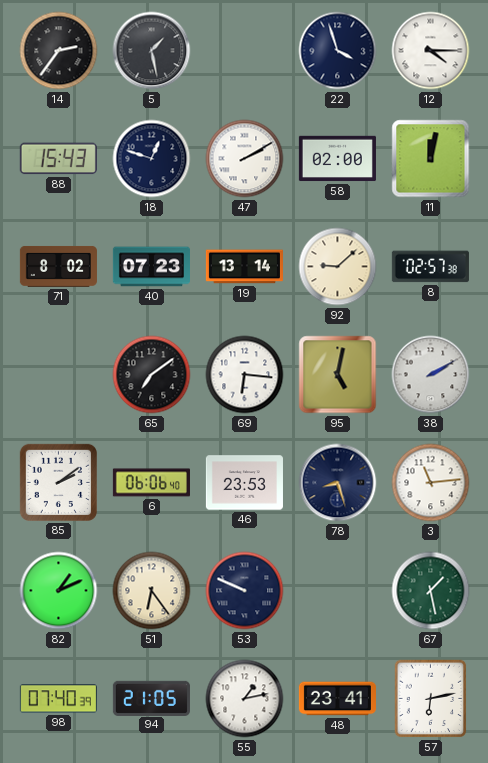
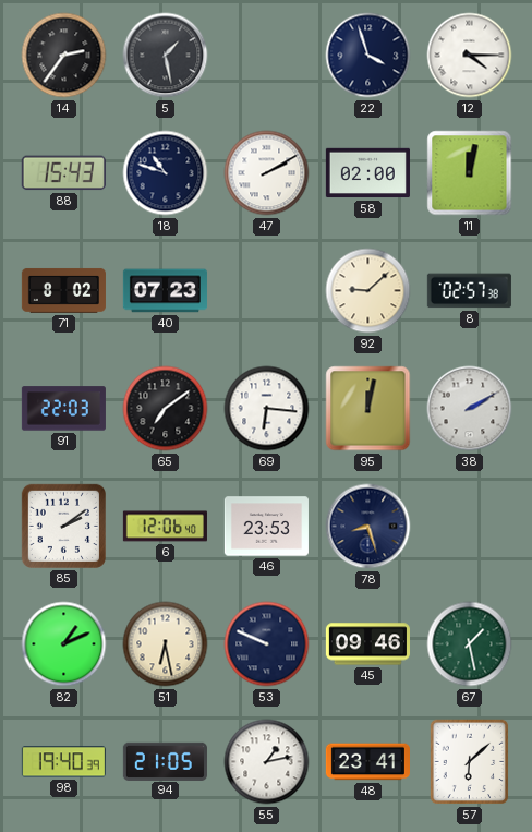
18: 12:48 -> 10:48 (166, 173)
19: 13:14 -> none (244, 267)
91: none -> 22:03 (63, 409)
95: 5:02 -> 12:02 (368, 409)
6: 06:06 -> 12:06 (165, 527)
3: 11:14 -> none (431, 483)
51: 6:24 -> 6:28 (166, 644)
45: none -> 09:46 (367, 644)
98: 07:40 -> 19:40 (63, 762)
57: 6:13 -> 6:08 (470, 762)
